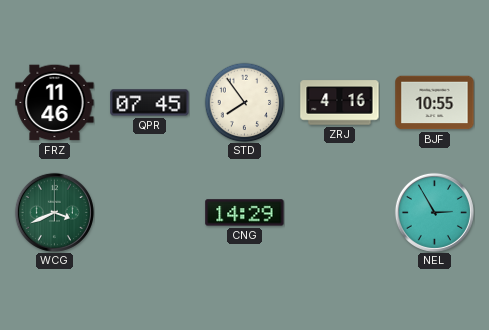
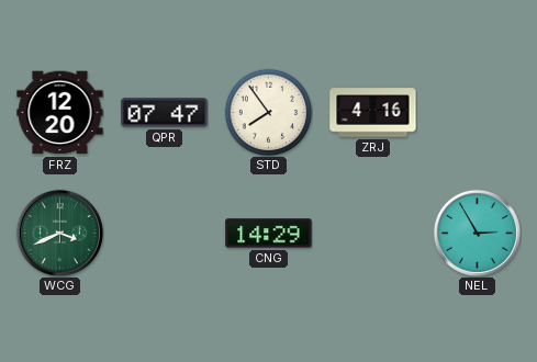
FRZ: 11:46 -> 12:20 (60, 113)
QPR: 07:45 -> 07:47 (165, 113)
BJF: 10:55 -> none (435, 103)
